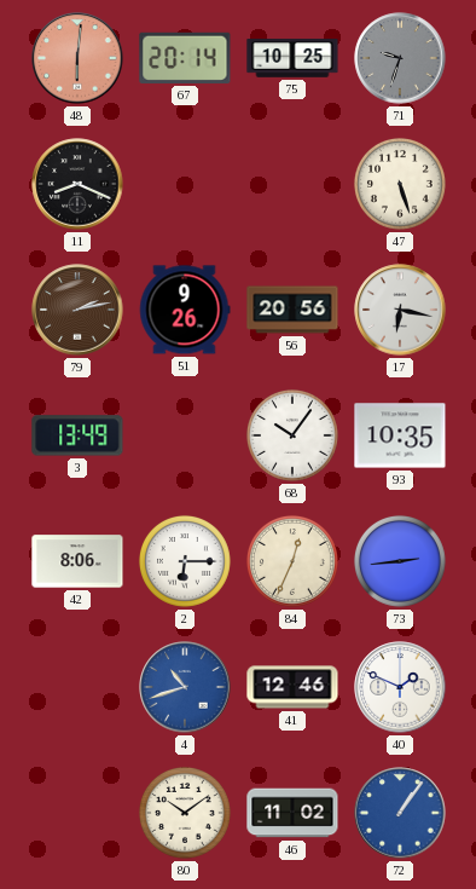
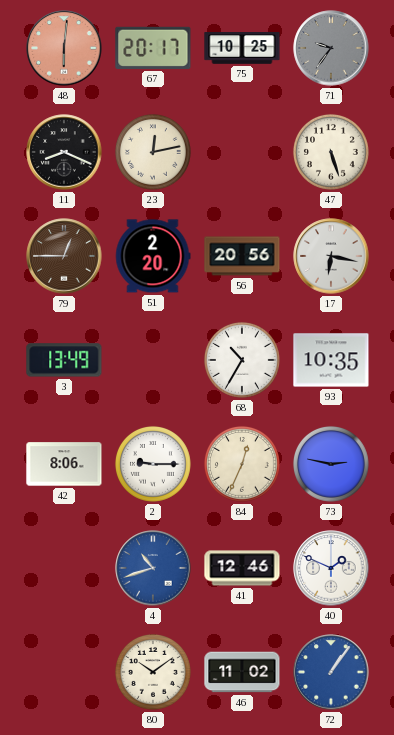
67: 20:14 -> 20:17 (153, 48)
71: 9:33 -> 9:36 (331, 48)
23: none -> 12:13 (153, 152)
79: 2:13 -> 12:45 (64, 256)
51: 9:26 -> 2:20 (153, 256)
68: 10:06 -> 10:35 (242, 360)
2: 6:15 -> 9:15 (153, 464)
73: 2:44 -> 2:47 (331, 464)
